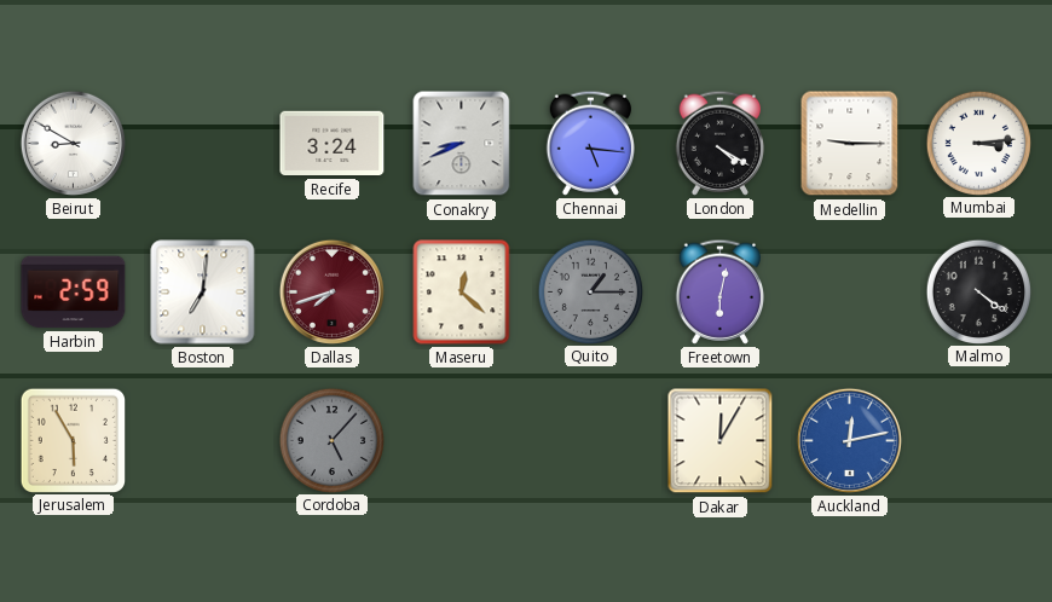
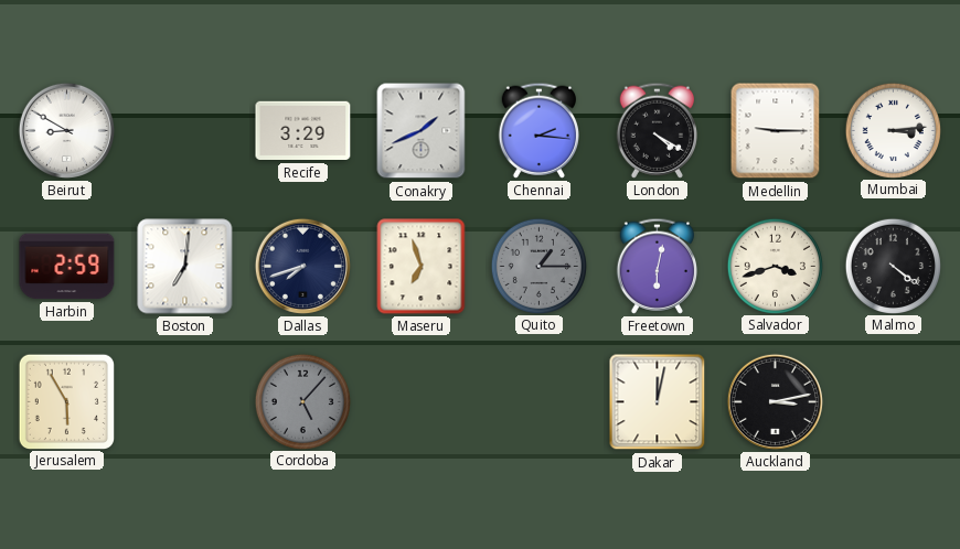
Recife: 3:24 -> 3:29 (303, 131)
Conakry: 8:41 -> 1:41 (422, 131)
Chennai: 5:16 -> 2:16 (538, 130)
Dallas dial: burgundy -> navy (302, 266)
Maseru: 12:22 -> 6:57 (422, 267)
Salvador: none -> 3:42 (775, 266)
Dakar: 12:05 -> 12:02 (658, 402)
Auckland: 12:13 -> 3:13 (775, 401)
Auckland dial: blue -> black (775, 401)
